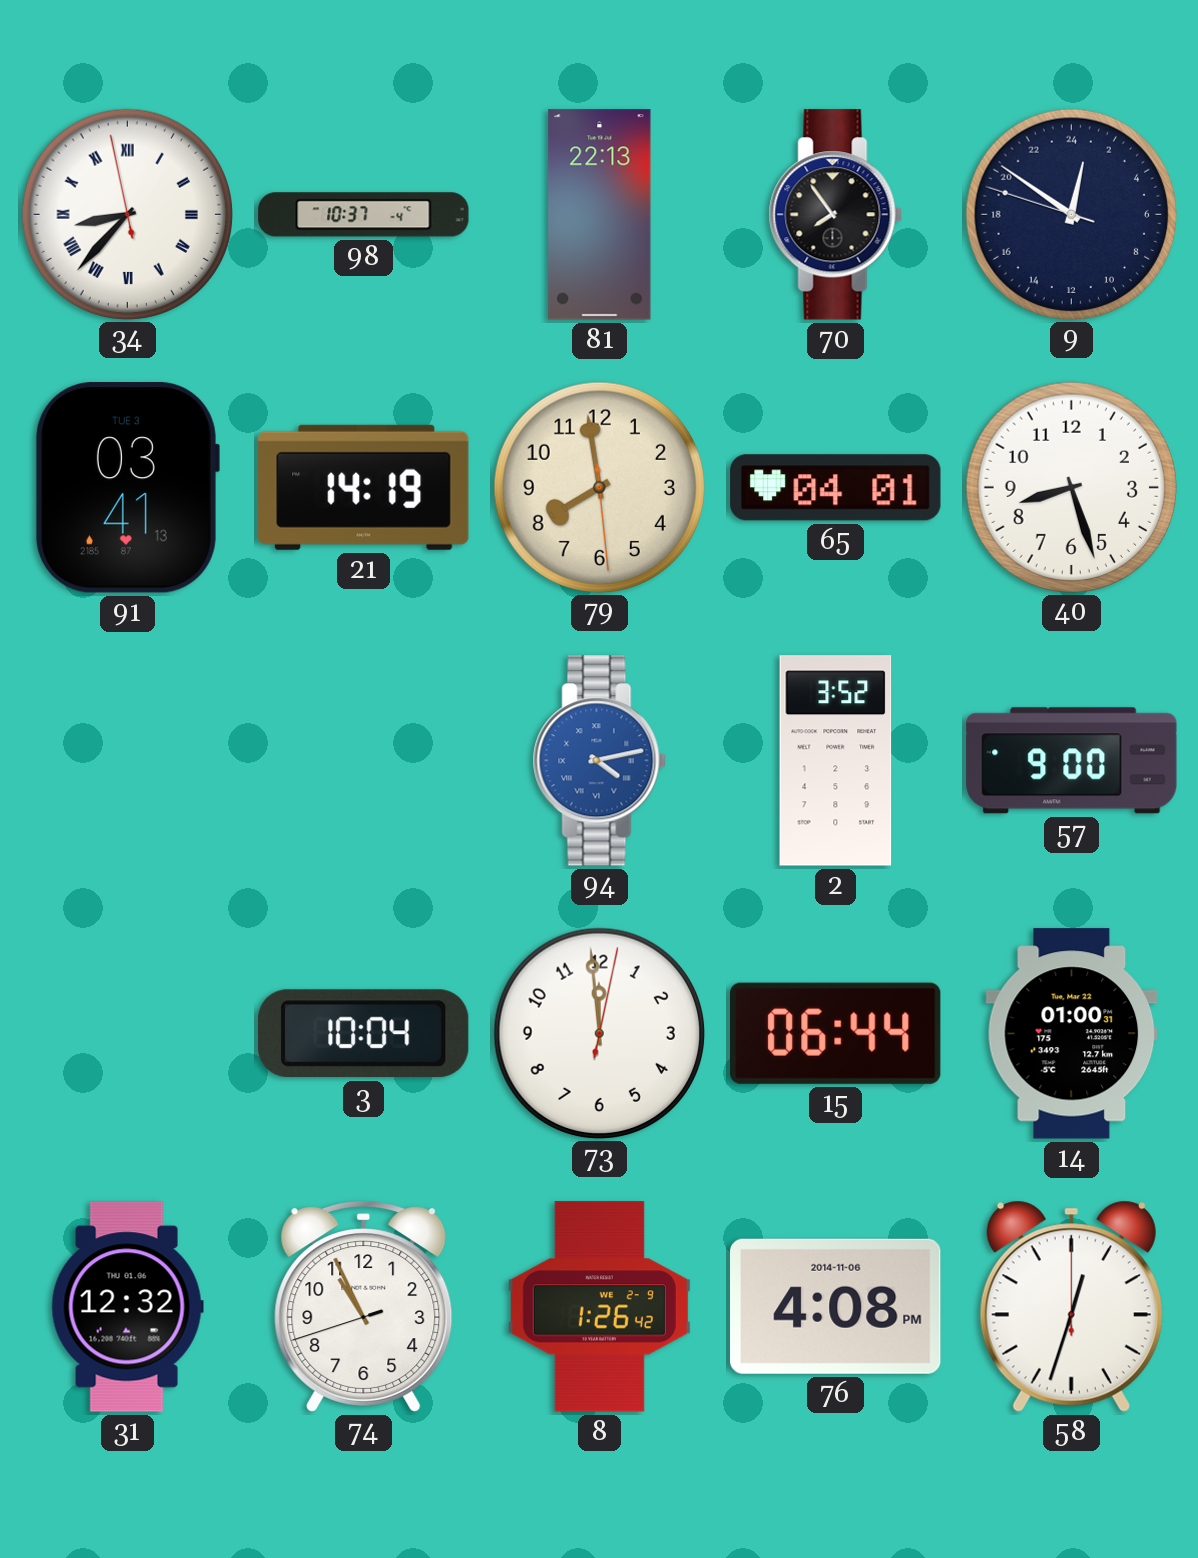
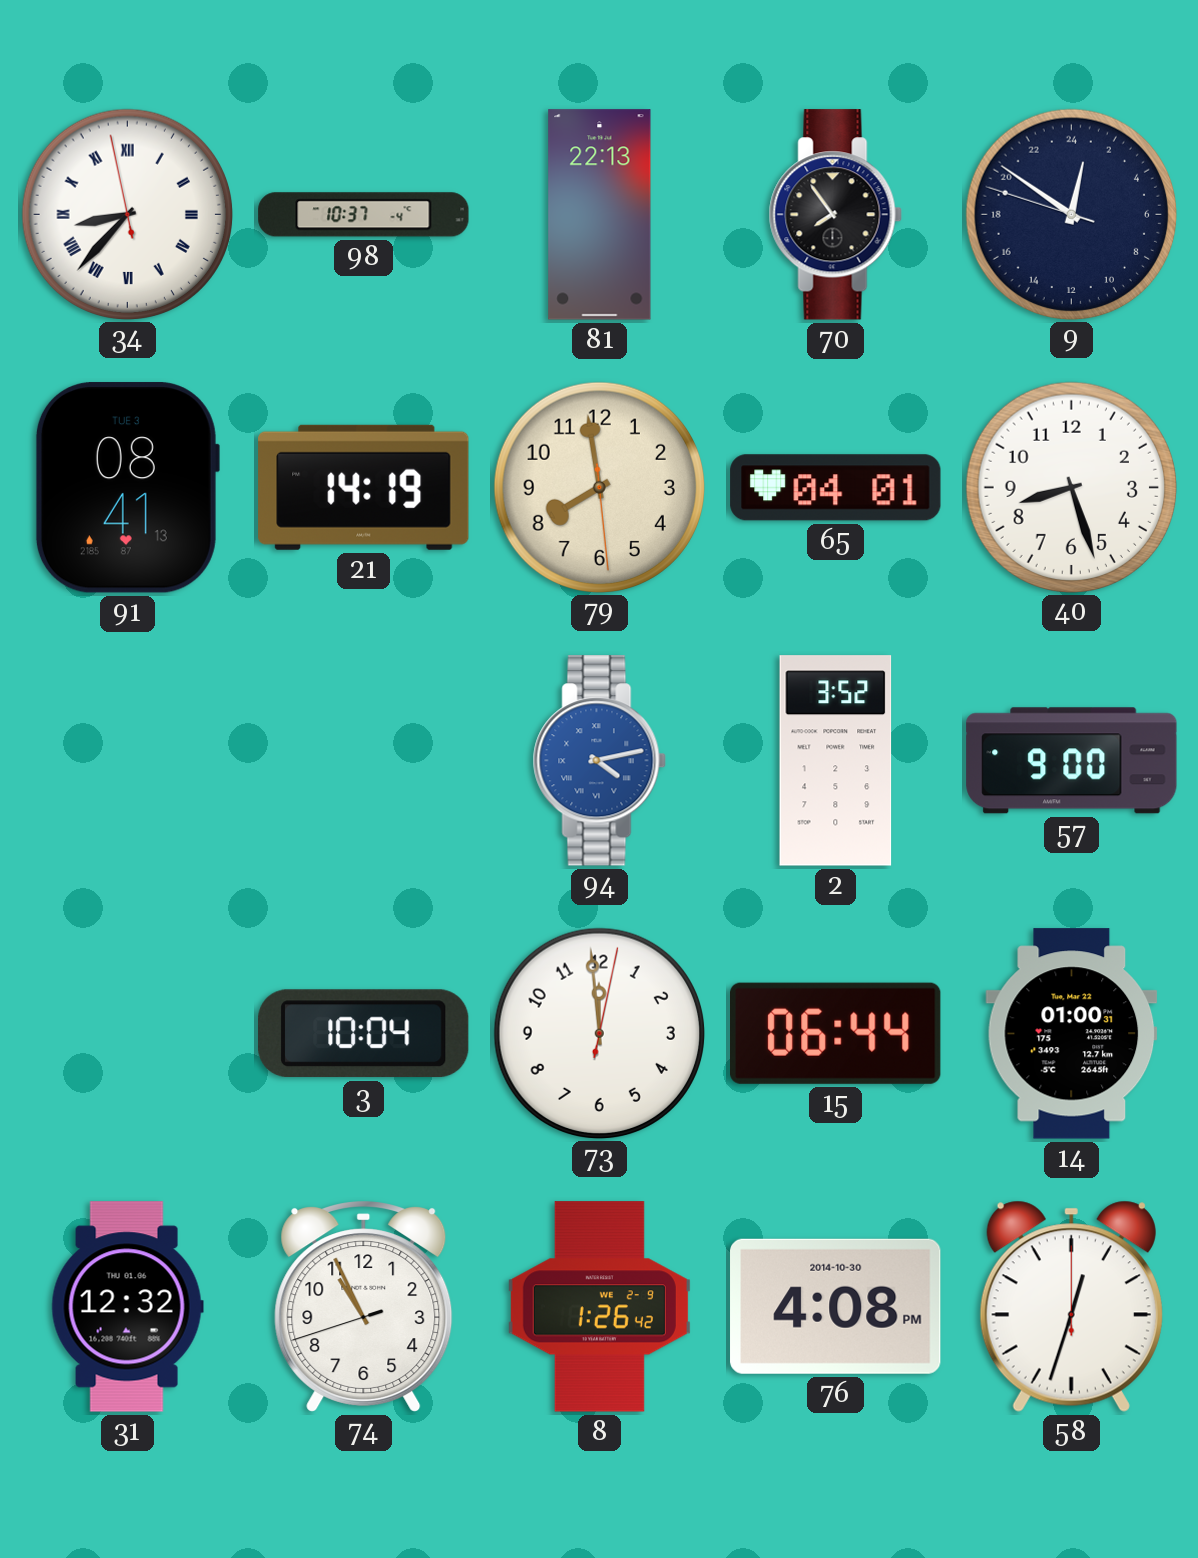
91: 03:41 -> 08:41 (127, 488)
76 date: 2014-11-06 -> 2014-10-30 (836, 1306)
